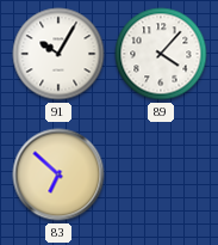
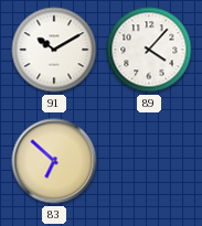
91: 10:05 -> 10:10 (54, 50)
